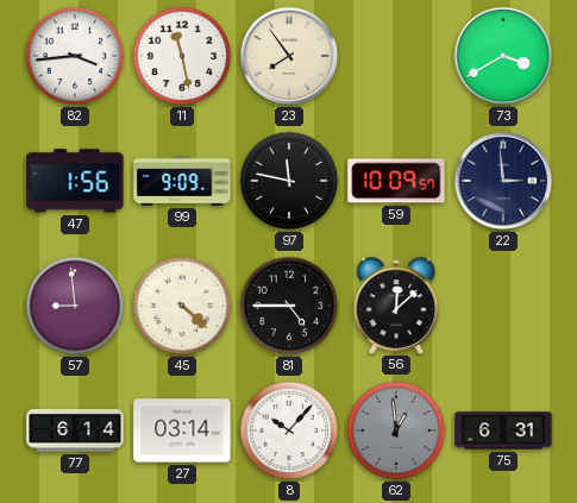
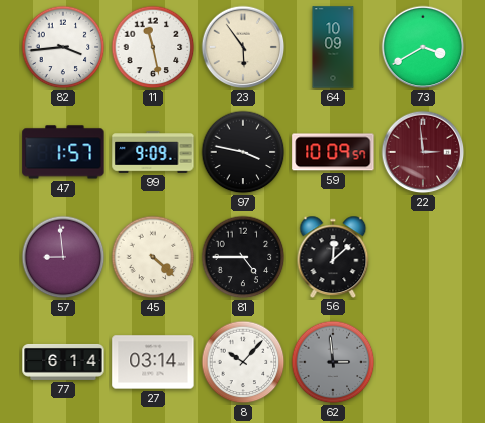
23: 7:54 -> 5:54 (243, 47)
64: none -> 10:09 (333, 47)
47: 1:56 -> 1:57 (63, 152)
97: 11:47 -> 3:47 (243, 152)
22 dial: navy -> burgundy (423, 152)
62: 12:59 -> 2:59 (333, 362)
75: 6:31 -> none (503, 430)
